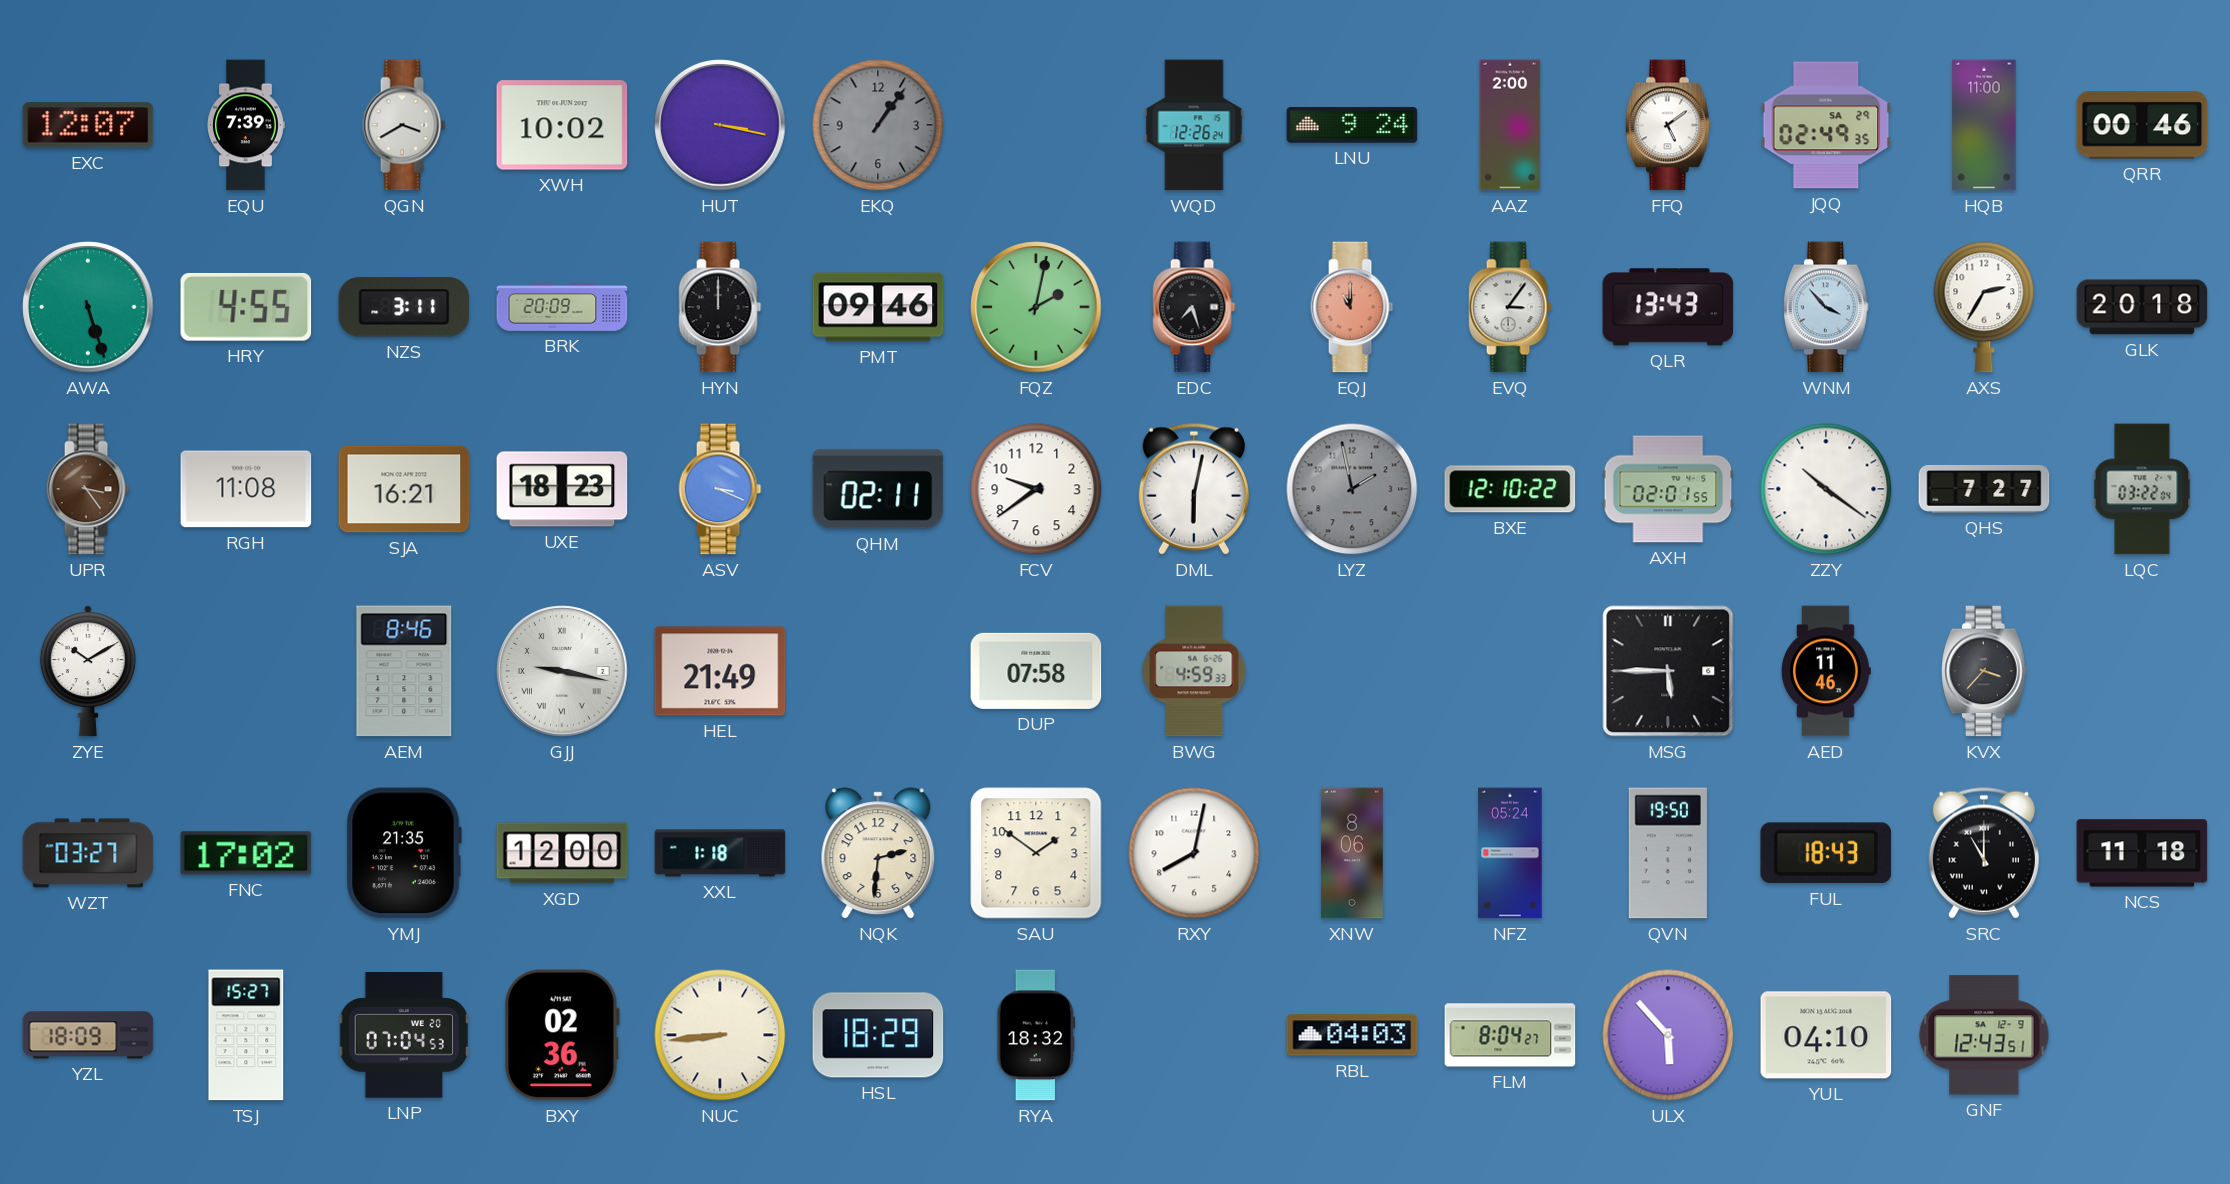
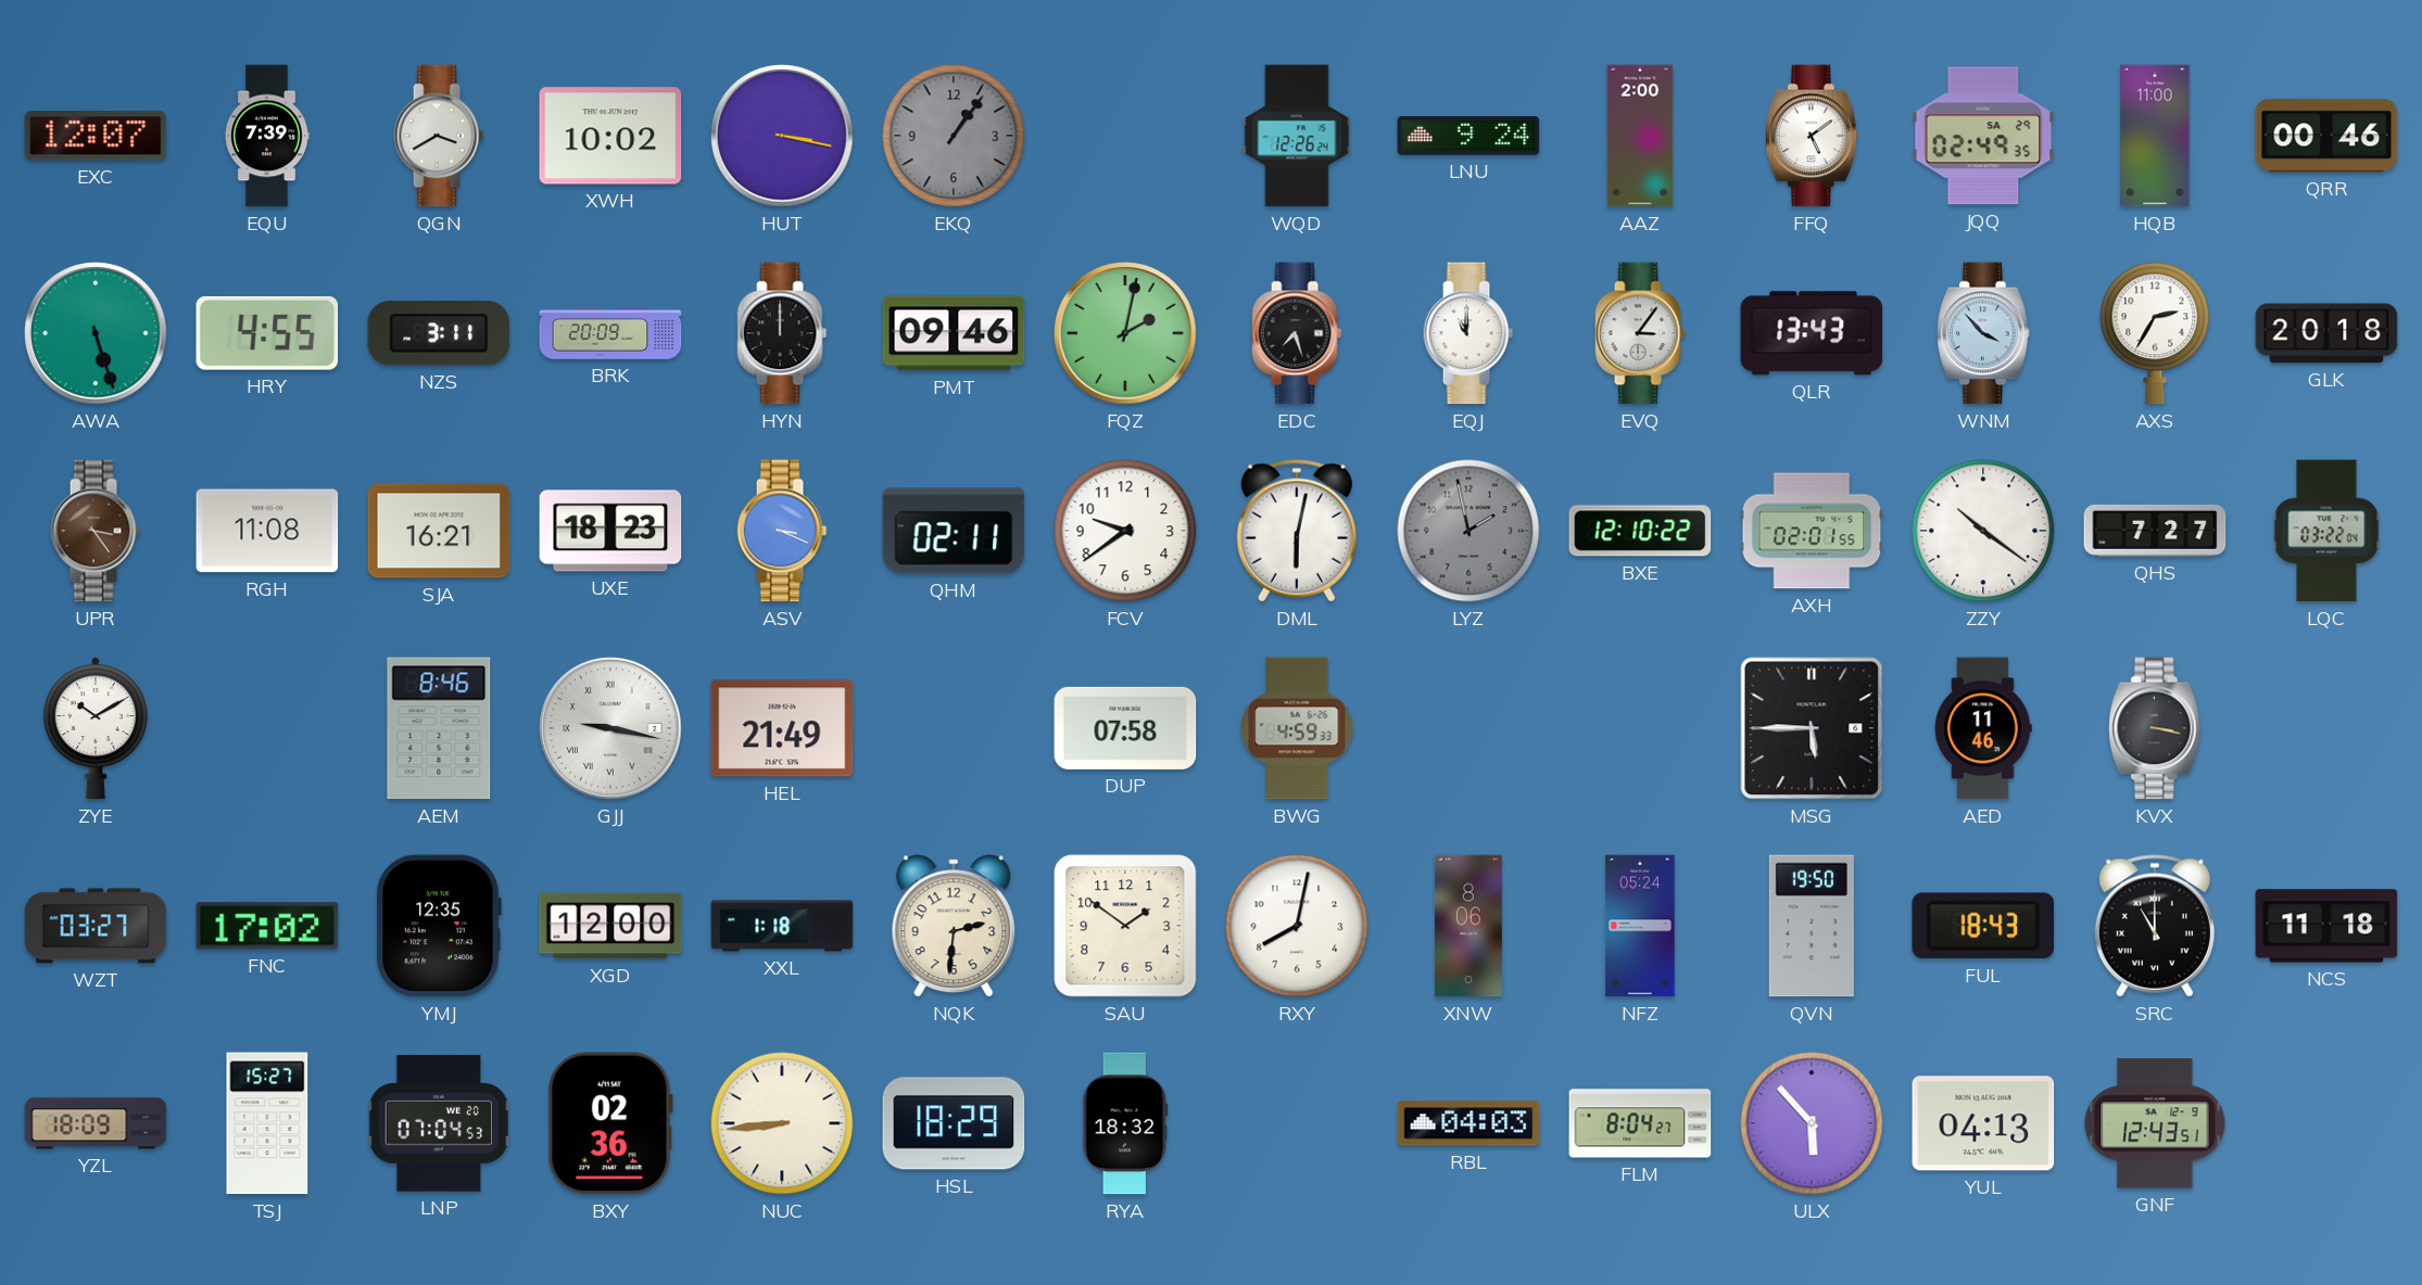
EQJ dial: salmon -> white (1468, 333)
KVX: 3:37 -> 3:17 (2155, 728)
YMJ: 21:35 -> 12:35 (439, 926)
YUL: 04:10 -> 04:13 (1983, 1123)
